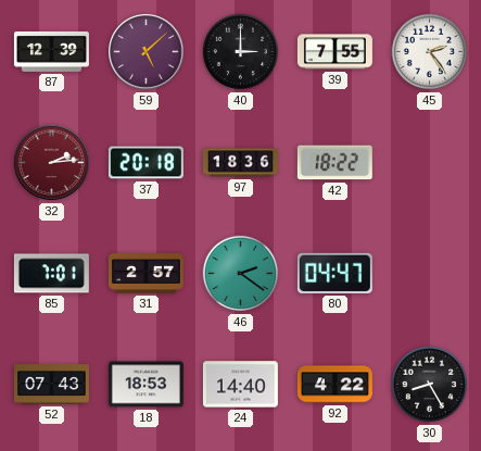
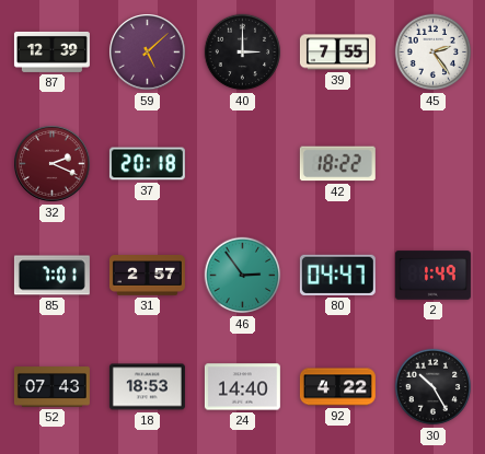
32: 2:14 -> 2:19 (53, 164)
97: 18:36 -> none (240, 163)
46: 2:21 -> 2:54 (243, 276)
2: none -> 1:49 (432, 276)
30: 8:25 -> 10:25 (434, 387)
